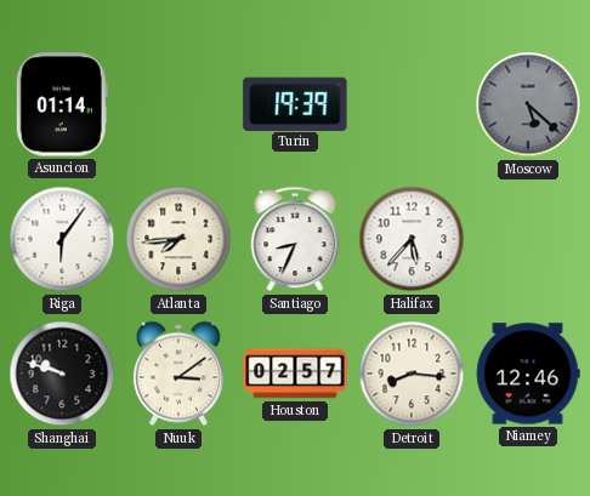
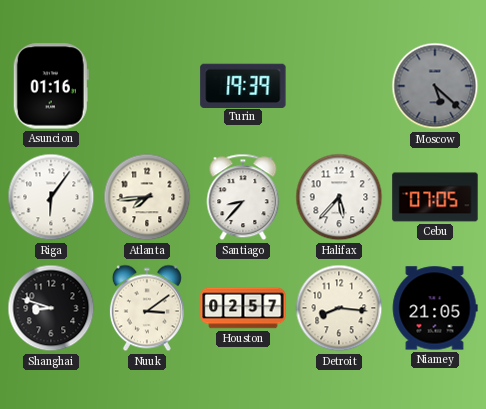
Asuncion: 01:14 -> 01:16 (51, 86)
Santiago: 8:34 -> 8:37 (243, 197)
Cebu: none -> 07:05 (435, 197)
Shanghai: 9:48 -> 8:48 (51, 308)
Niamey: 12:46 -> 21:05 (435, 308)
